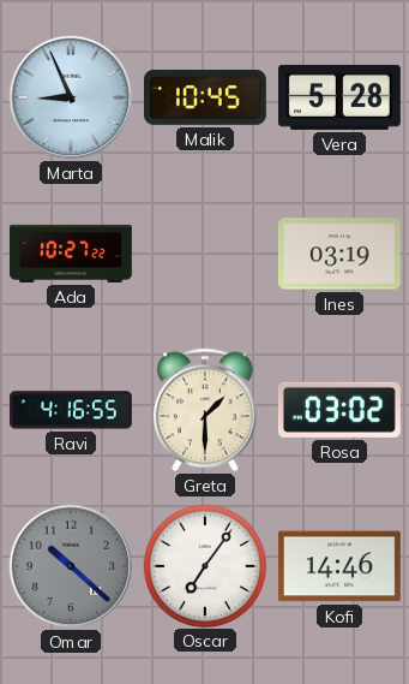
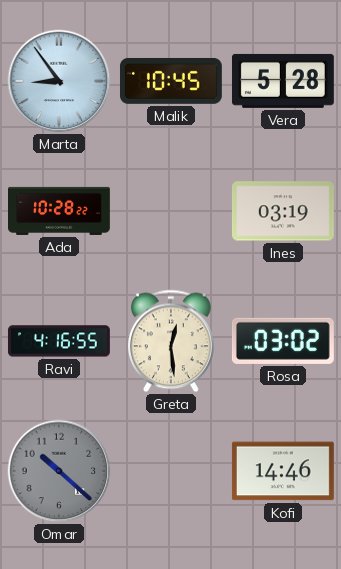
Marta: 8:56 -> 8:54 (59, 81)
Ada: 10:27 -> 10:28 (60, 211)
Greta: 1:30 -> 12:29 (171, 341)
Oscar: 7:06 -> none (204, 565)
